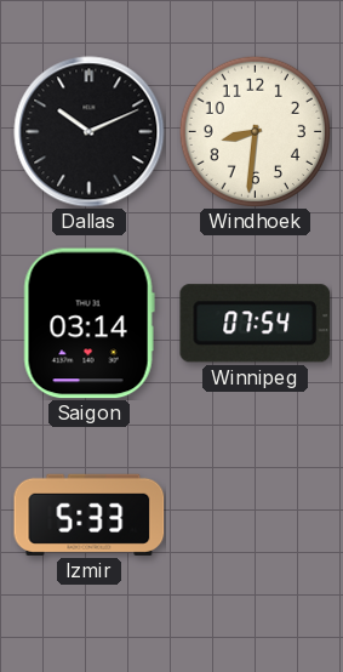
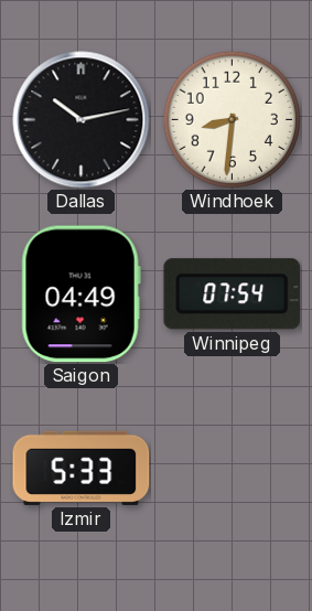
Dallas: 10:11 -> 10:13 (82, 120)
Saigon: 03:14 -> 04:49 (80, 294)
